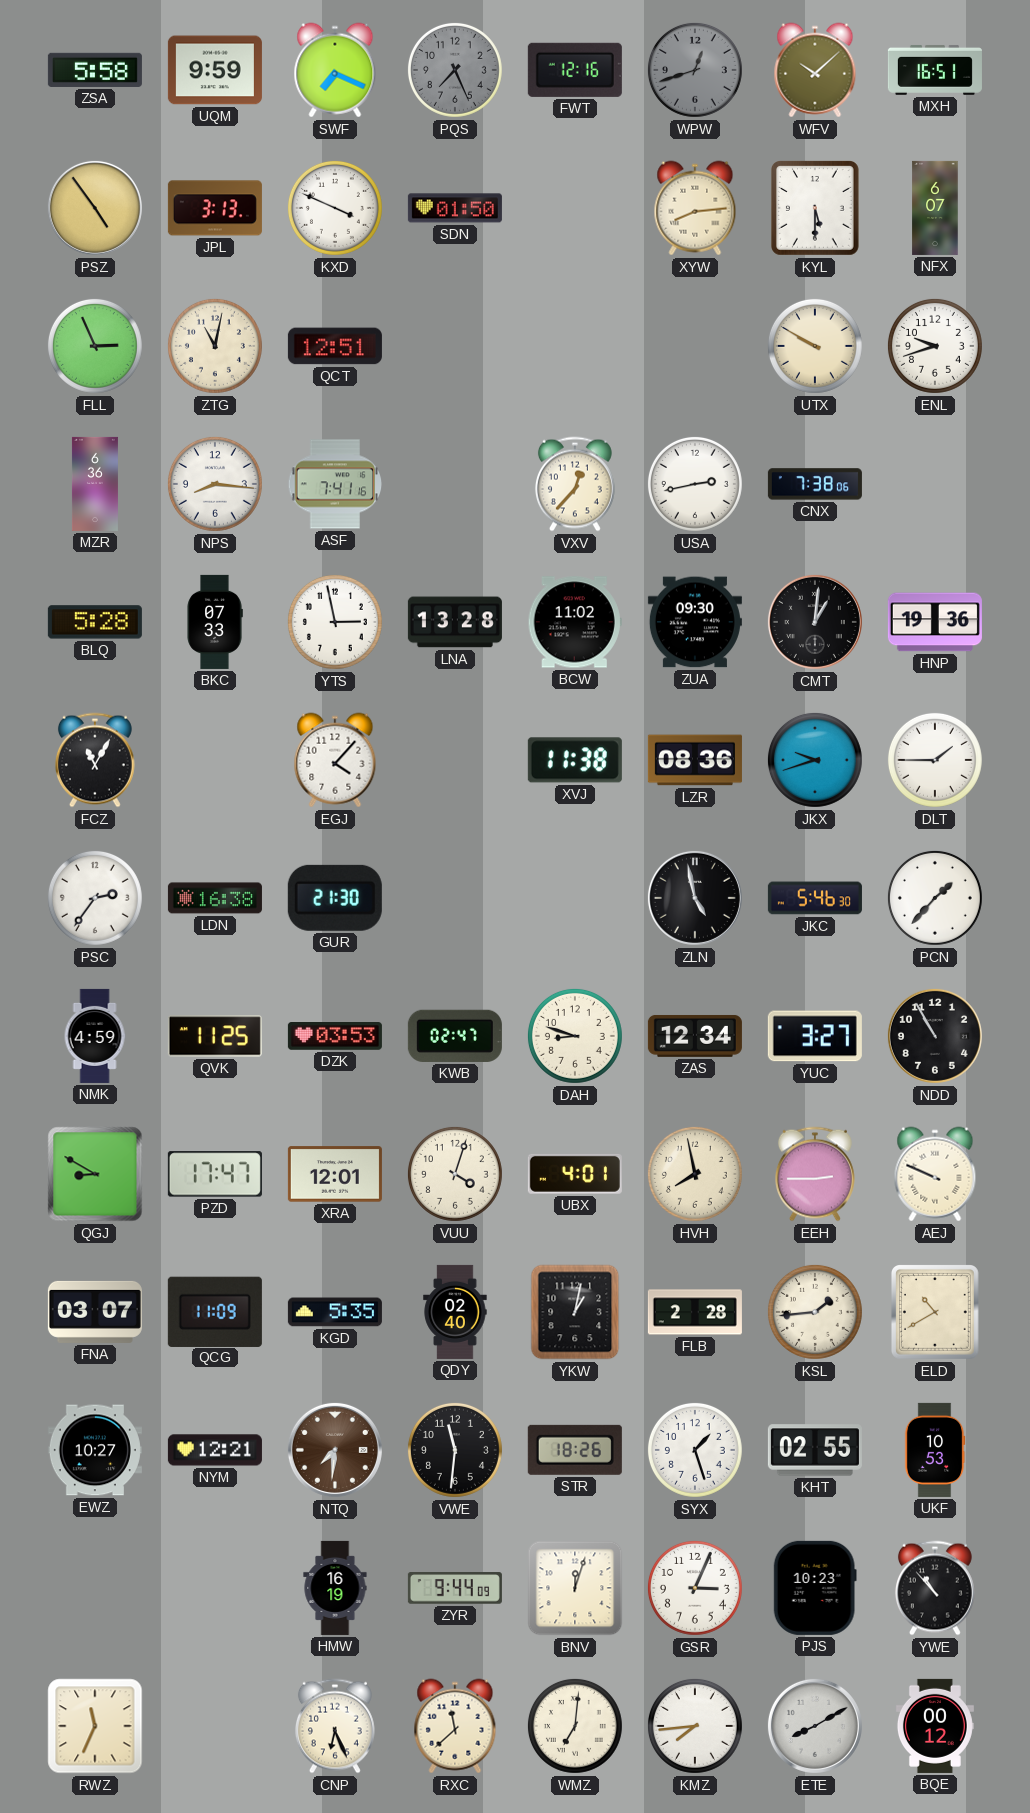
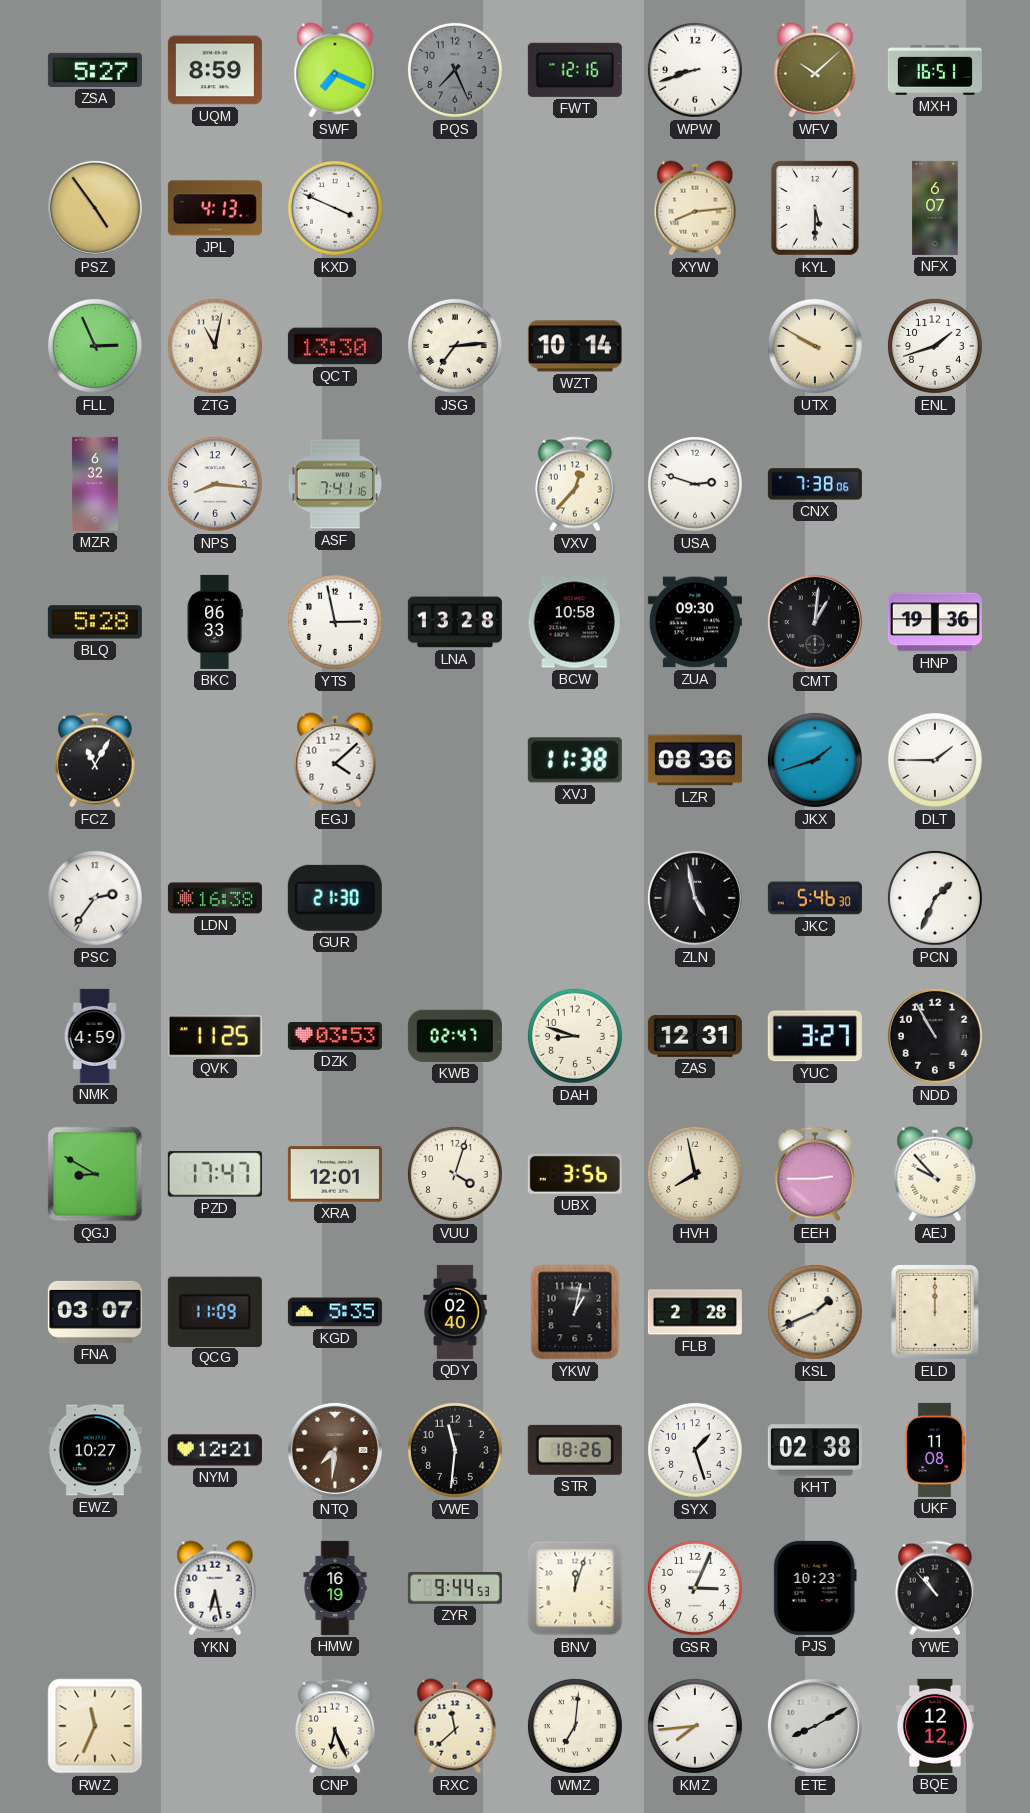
ZSA: 5:58 -> 5:27 (95, 70)
UQM: 9:59 -> 8:59 (215, 70)
WPW: 12:42 -> 8:42 (695, 70)
WPW dial: grey -> white (695, 70)
JPL: 3:13 -> 4:13 (215, 208)
SDN: 01:50 -> none (455, 208)
QCT: 12:51 -> 13:30 (335, 346)
JSG: none -> 7:14 (455, 346)
WZT: none -> 10:14 (575, 346)
ENL: 9:42 -> 1:42 (935, 346)
MZR: 6:36 -> 6:32 (95, 484)
USA: 2:43 -> 2:48 (695, 484)
BKC: 07:33 -> 06:33 (215, 622)
BCW: 11:02 -> 10:58 (575, 622)
EGJ: 4:07 -> 4:08 (335, 760)
JKX: 9:42 -> 1:42 (815, 760)
PCN: 1:37 -> 1:34 (935, 898)
ZAS: 12:34 -> 12:31 (695, 1036)
UBX: 4:01 -> 3:56 (575, 1174)
AEJ: 9:49 -> 9:53 (935, 1174)
KSL: 1:44 -> 1:41 (815, 1312)
ELD: 10:40 -> 12:00 (935, 1313)
KHT: 02:55 -> 02:38 (815, 1450)
UKF: 10:53 -> 11:08 (935, 1450)
YKN: none -> 6:28 (215, 1588)
ZYR: 9:44:09 -> 9:44:53 (455, 1588)
BQE: 00:12 -> 12:12 (935, 1726)
